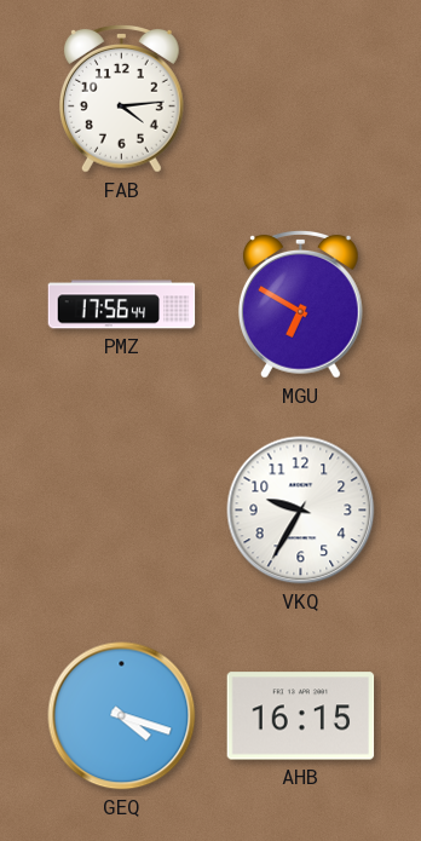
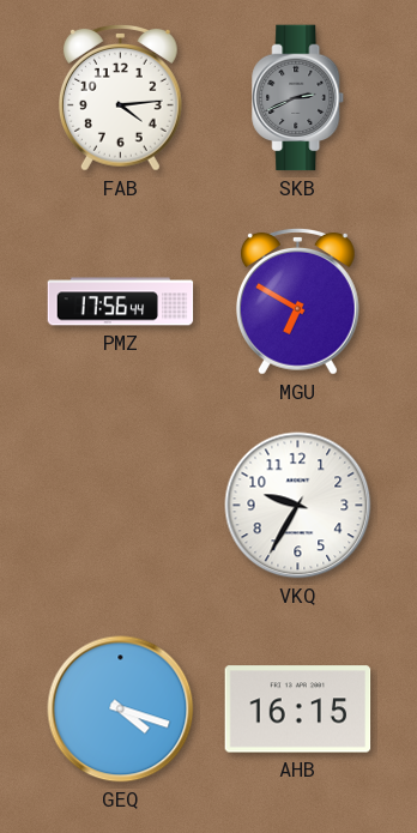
SKB: none -> 2:41 (298, 98)
